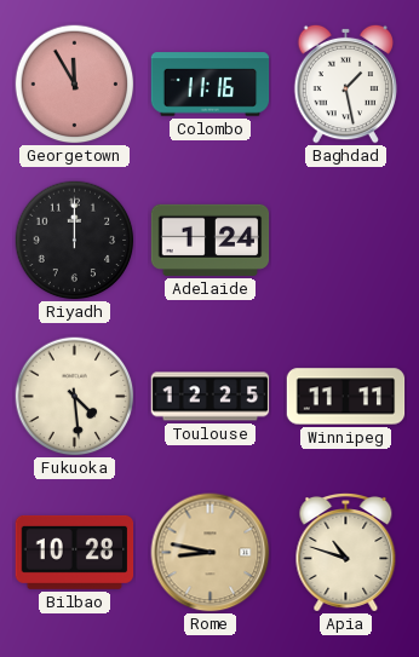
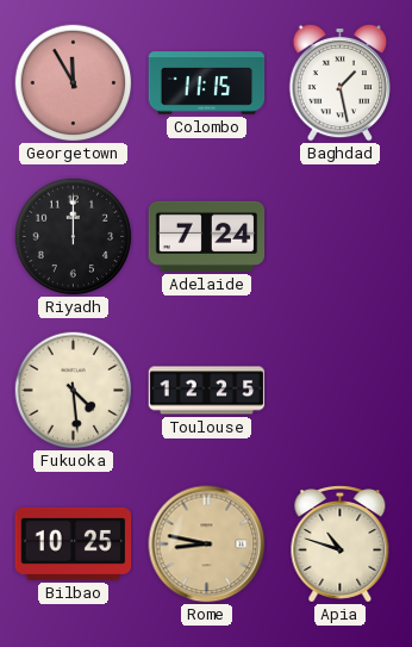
Colombo: 11:16 -> 11:15 (207, 83)
Adelaide: 1:24 -> 7:24 (207, 236)
Winnipeg: 11:11 -> none (346, 397)
Bilbao: 10:28 -> 10:25 (74, 543)
